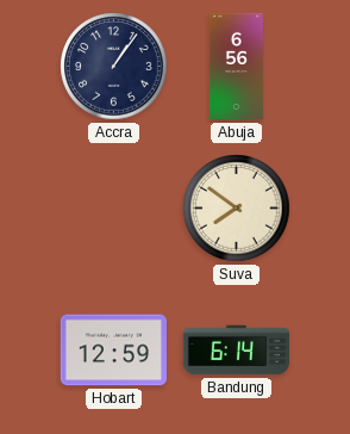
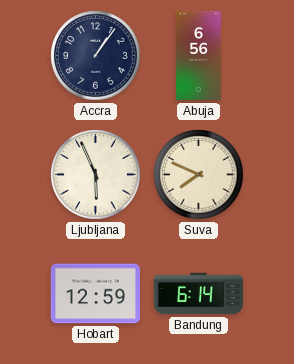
Ljubljana: none -> 5:56 (96, 175)
Suva: 7:51 -> 7:49 (199, 175)
